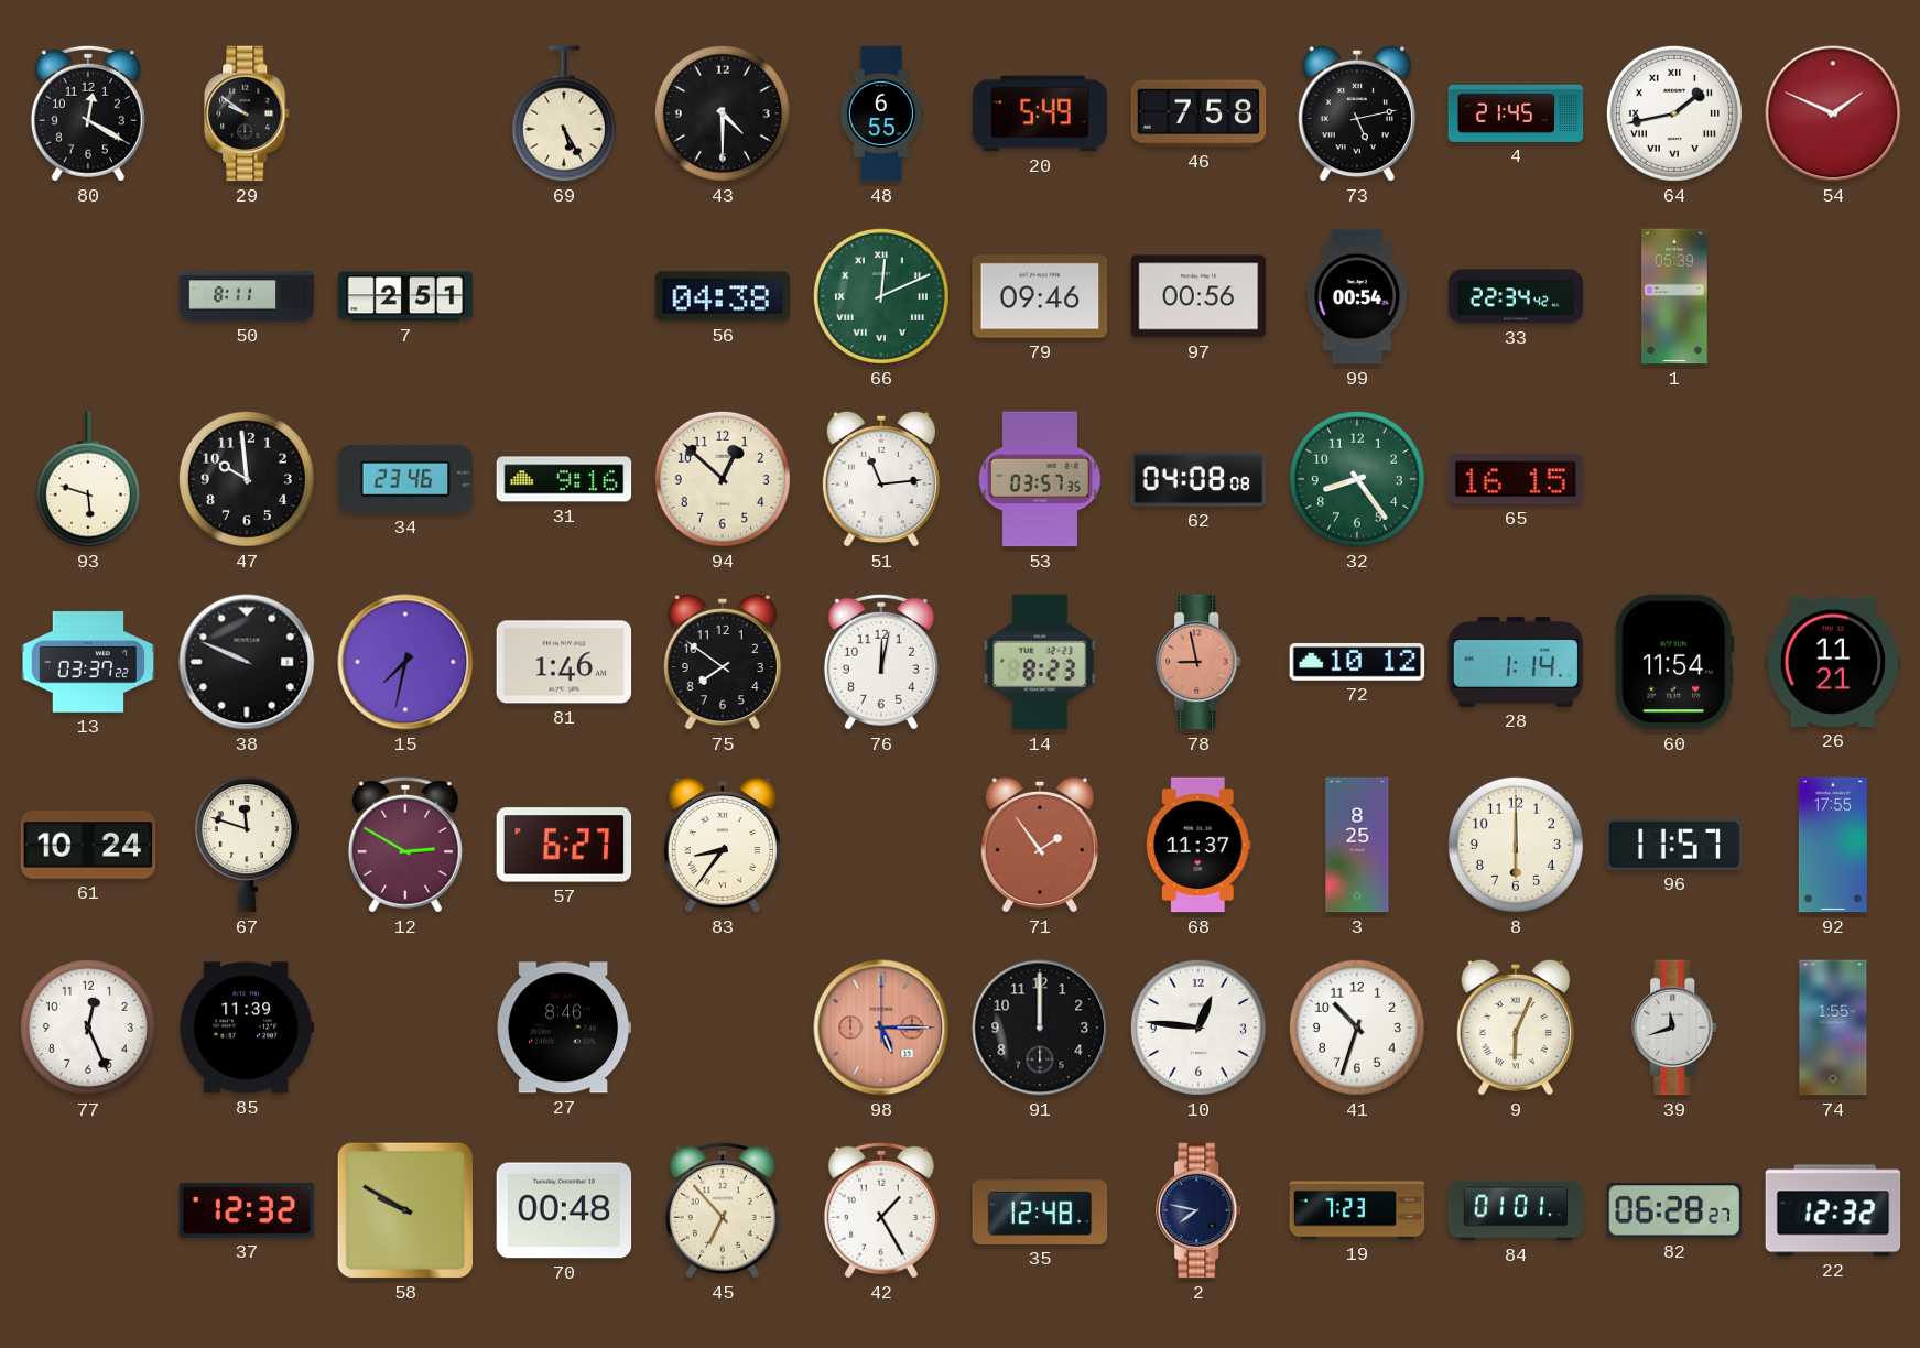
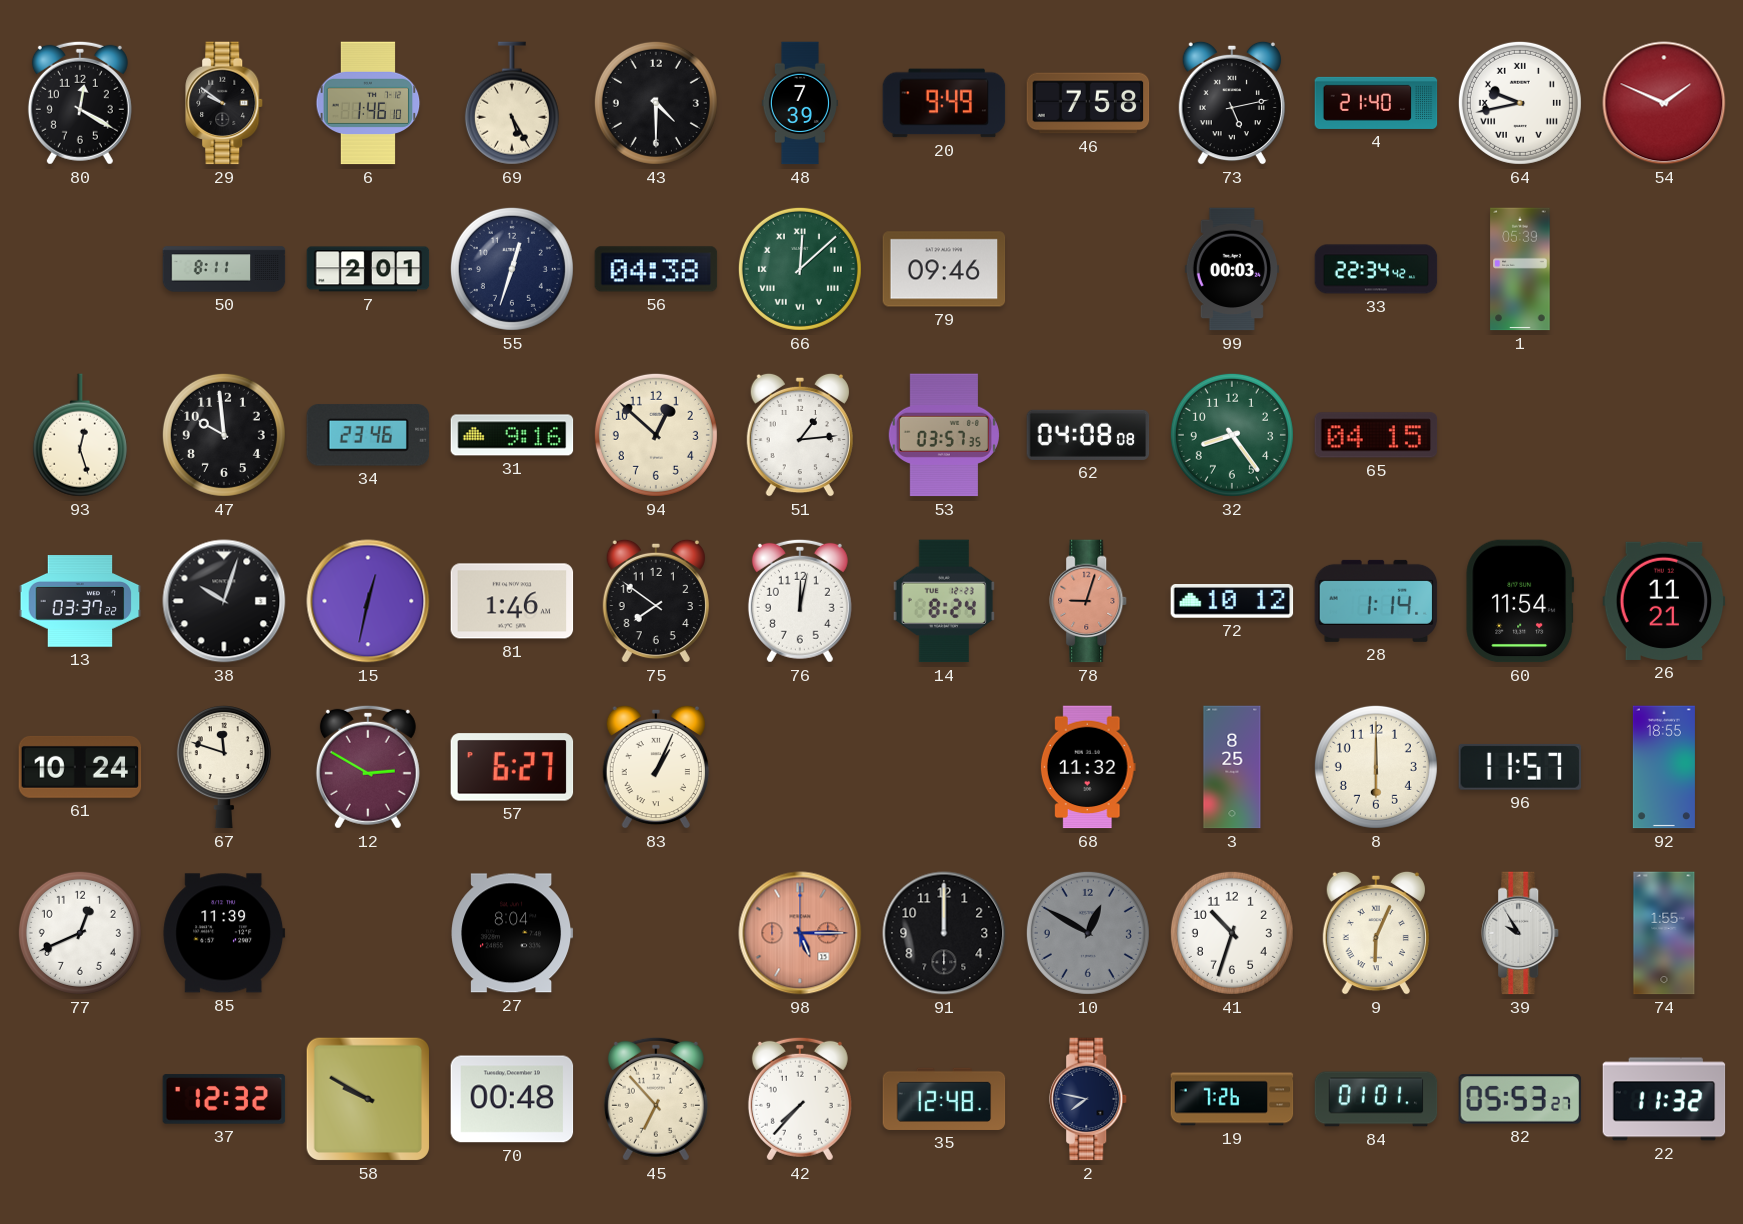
6: none -> 1:46 (368, 103)
48: 6:55 -> 7:39 (800, 103)
20: 5:49 -> 9:49 (944, 103)
4: 21:45 -> 21:40 (1376, 103)
64: 1:43 -> 9:43 (1520, 103)
7: 2:51 -> 2:01 (368, 269)
55: none -> 12:33 (512, 269)
66: 12:11 -> 12:08 (800, 269)
97: 00:56 -> none (1198, 296)
99: 00:54 -> 00:03 (1232, 269)
93: 5:48 -> 12:27 (80, 435)
51: 11:14 -> 1:14 (800, 435)
65: 16:15 -> 04:15 (1376, 435)
38: 9:49 -> 10:03 (224, 601)
15: 7:32 -> 12:32 (368, 601)
14: 8:23 -> 8:24 (944, 601)
78: 8:58 -> 9:03 (1089, 601)
83: 8:36 -> 1:04 (656, 767)
71: 1:54 -> none (1040, 845)
68: 11:37 -> 11:32 (1088, 767)
92: 17:55 -> 18:55 (1664, 767)
77: 12:26 -> 12:41 (80, 933)
27: 8:46 -> 8:04 (512, 933)
10: 12:46 -> 12:50 (1088, 933)
10 dial: white -> grey (1088, 933)
39: 11:42 -> 9:55 (1521, 933)
42: 1:25 -> 7:37 (800, 1099)
19: 7:23 -> 7:26 (1232, 1099)
82: 06:28 -> 05:53 (1520, 1099)
22: 12:32 -> 11:32 (1664, 1099)
